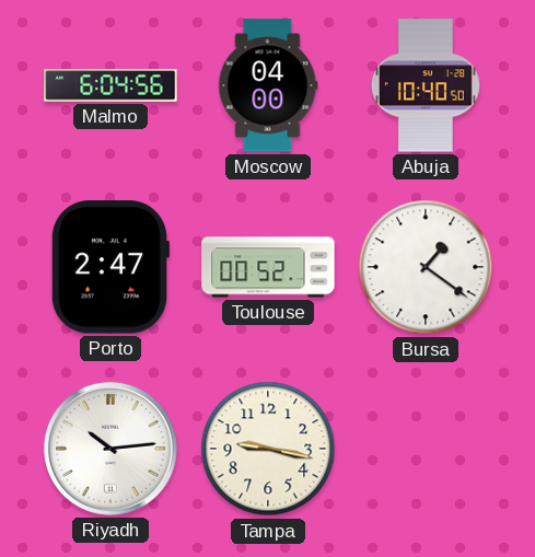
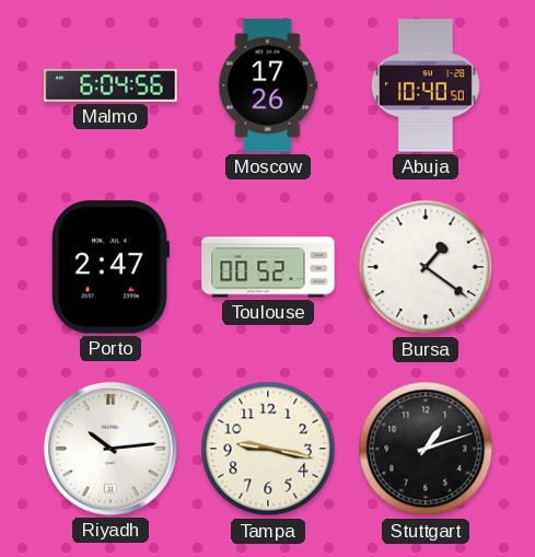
Moscow: 04:00 -> 17:26 (268, 85)
Stuttgart: none -> 1:12 (426, 449)
